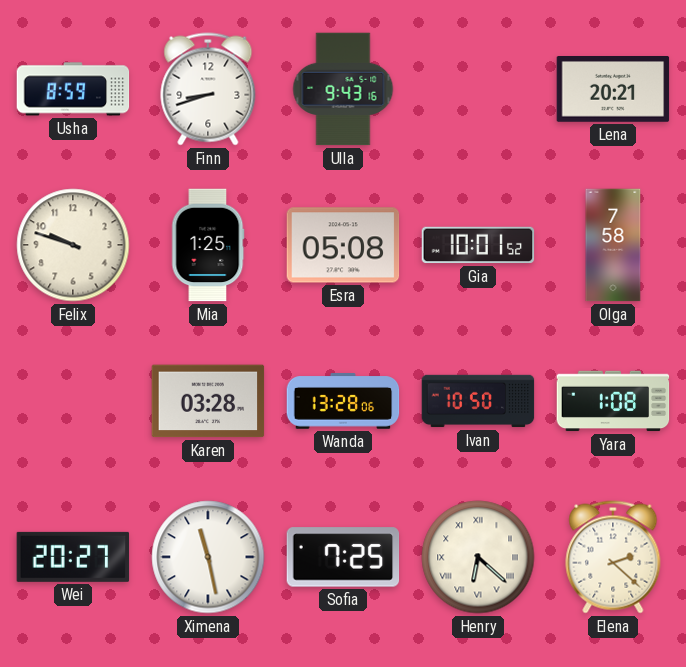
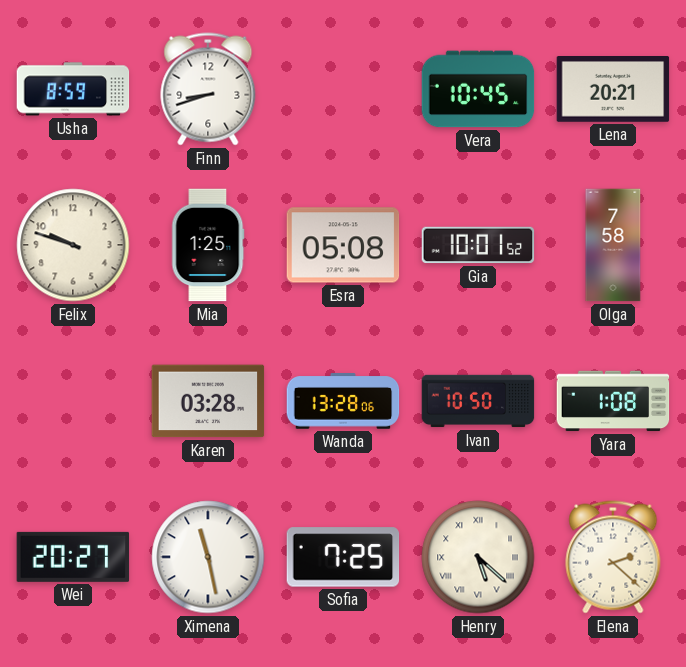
Ulla: 9:43 -> none (343, 89)
Vera: none -> 10:45 (478, 89)
Henry: 6:22 -> 5:22 (478, 557)
